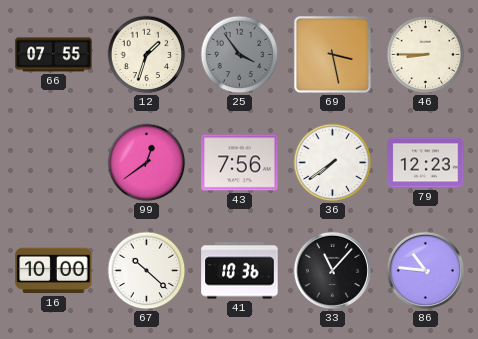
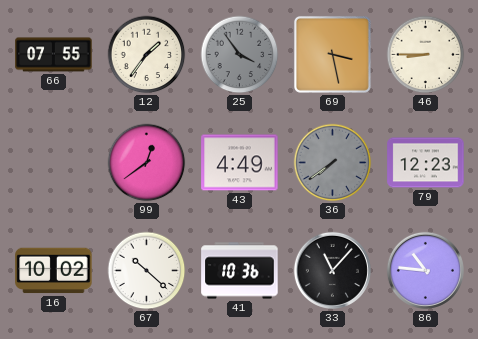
12: 1:33 -> 1:36 (147, 55)
43: 7:56 -> 4:49 (240, 163)
36 dial: white -> grey (333, 163)
16: 10:00 -> 10:02 (54, 271)
